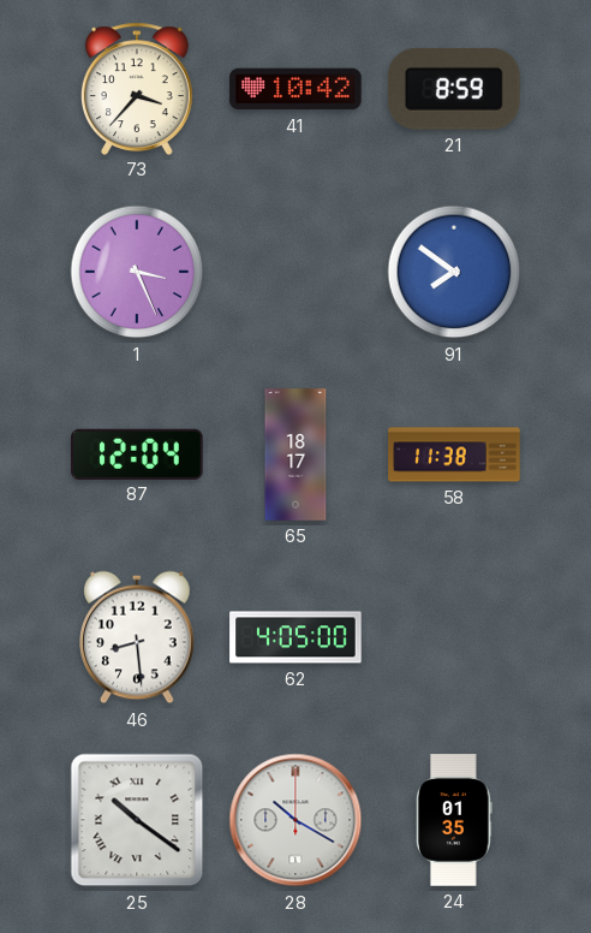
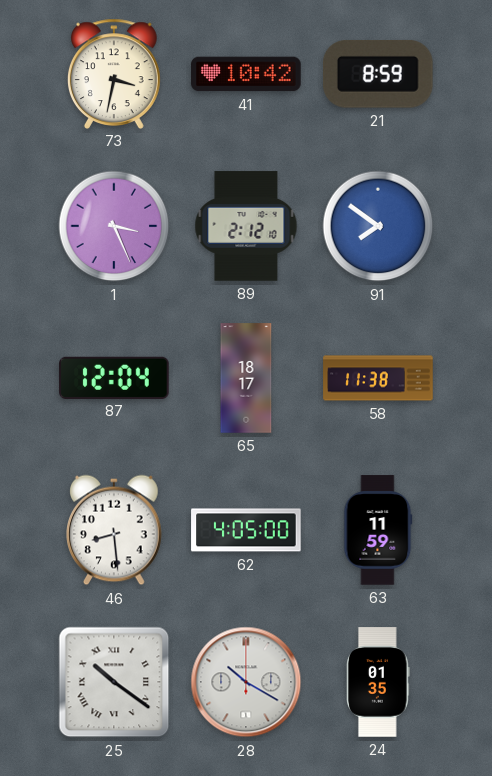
73: 3:37 -> 3:32 (114, 73)
89: none -> 2:12 (246, 226)
63: none -> 11:59 (378, 530)
